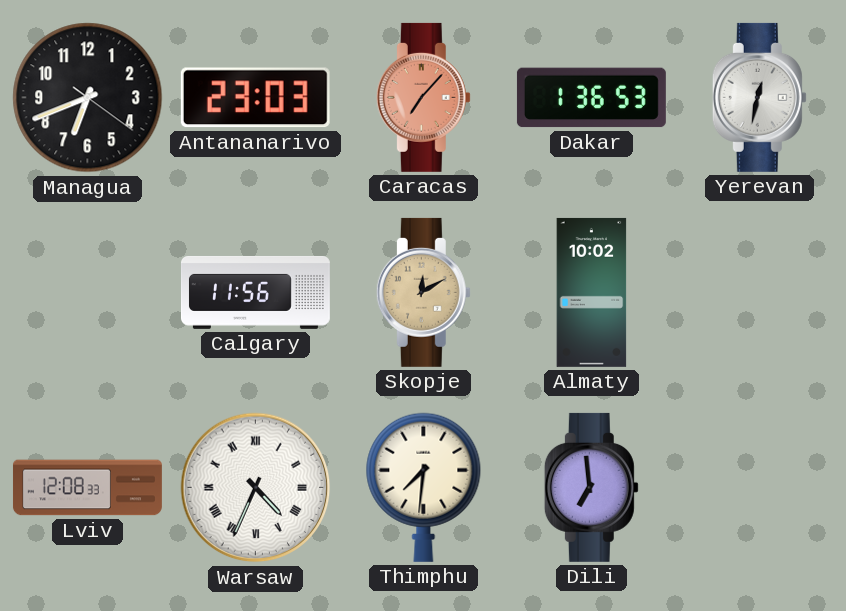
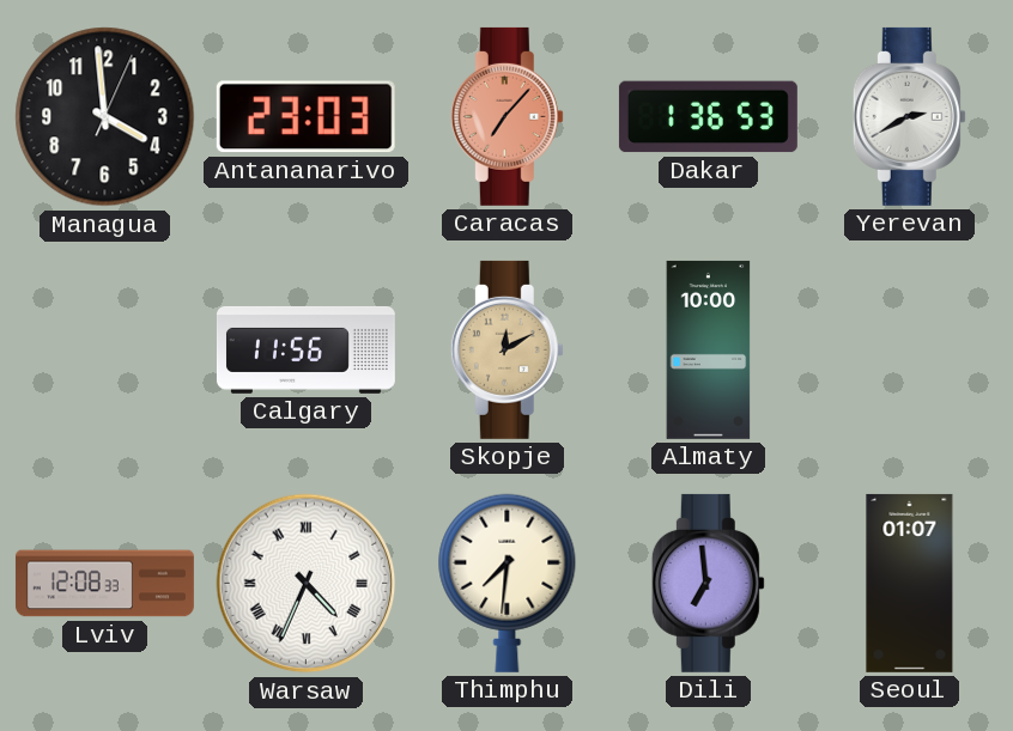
Managua: 6:41 -> 3:59 (105, 117)
Yerevan: 12:32 -> 2:40 (909, 116)
Almaty: 10:02 -> 10:00 (709, 349)
Seoul: none -> 01:07 (910, 583)
